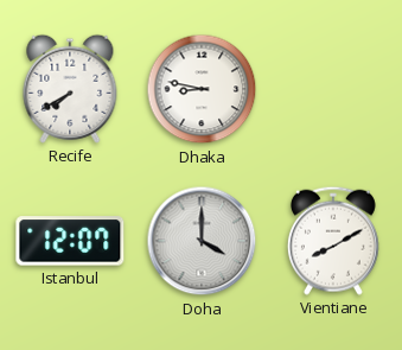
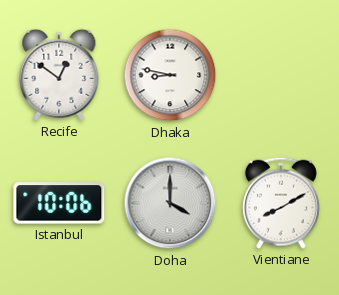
Recife: 7:40 -> 12:51 (59, 75)
Istanbul: 12:07 -> 10:06 (59, 203)
